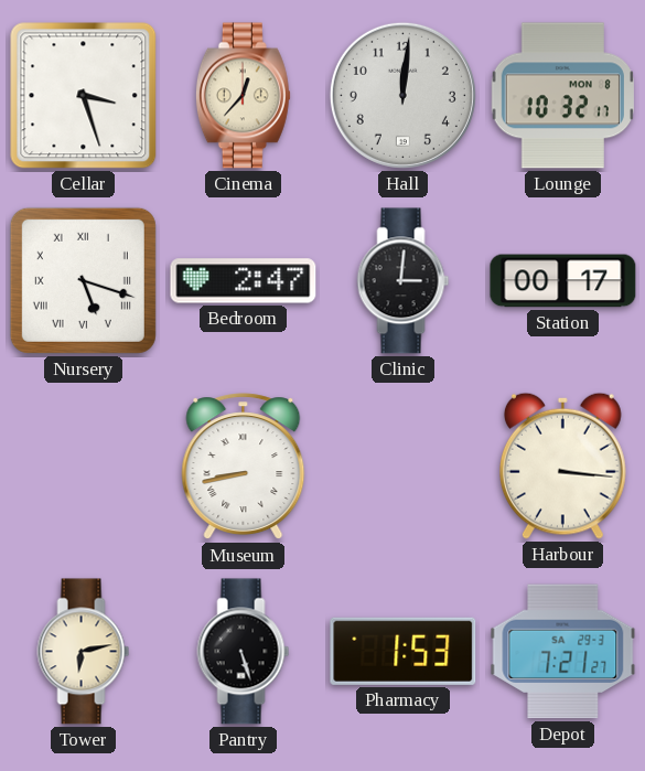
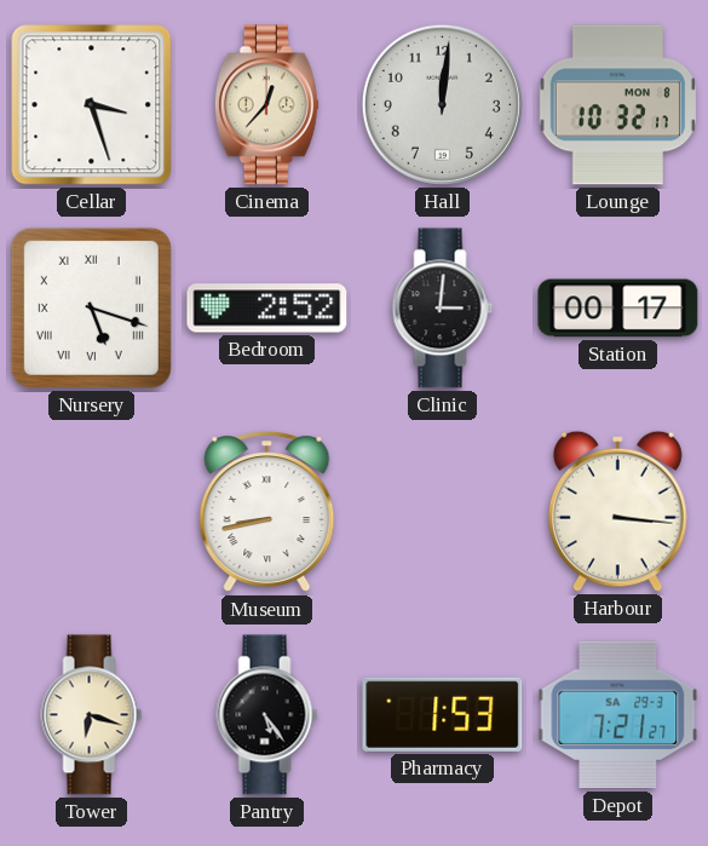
Bedroom: 2:47 -> 2:52 (267, 309)
Tower: 6:13 -> 6:18 (92, 715)
Pantry: 5:27 -> 5:24 (267, 715)
